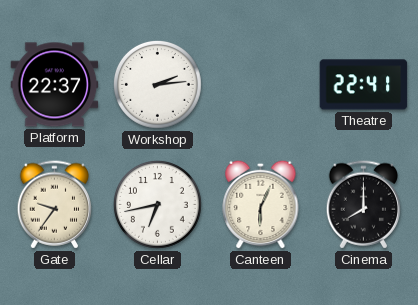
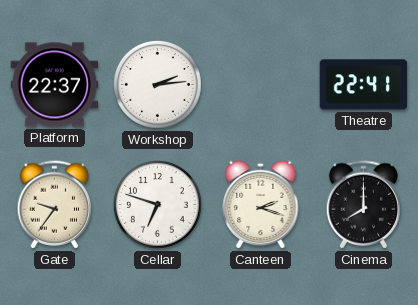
Cellar: 6:43 -> 6:48 (157, 204)
Canteen: 6:04 -> 2:18 (261, 204)
